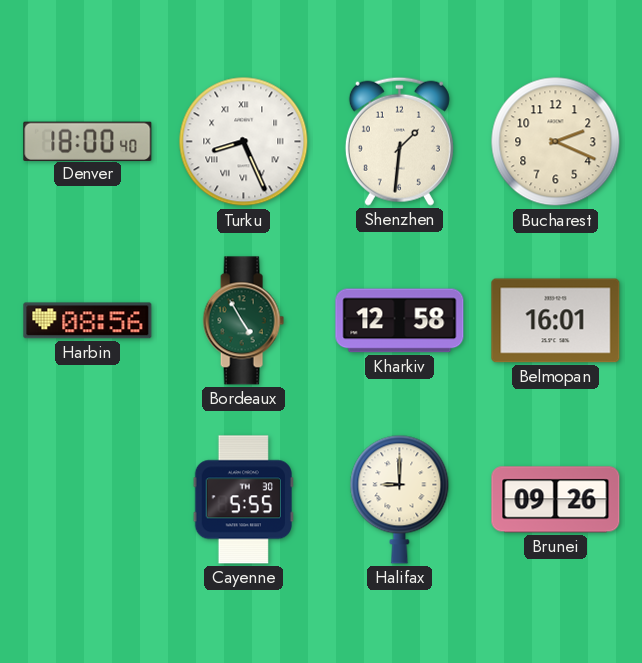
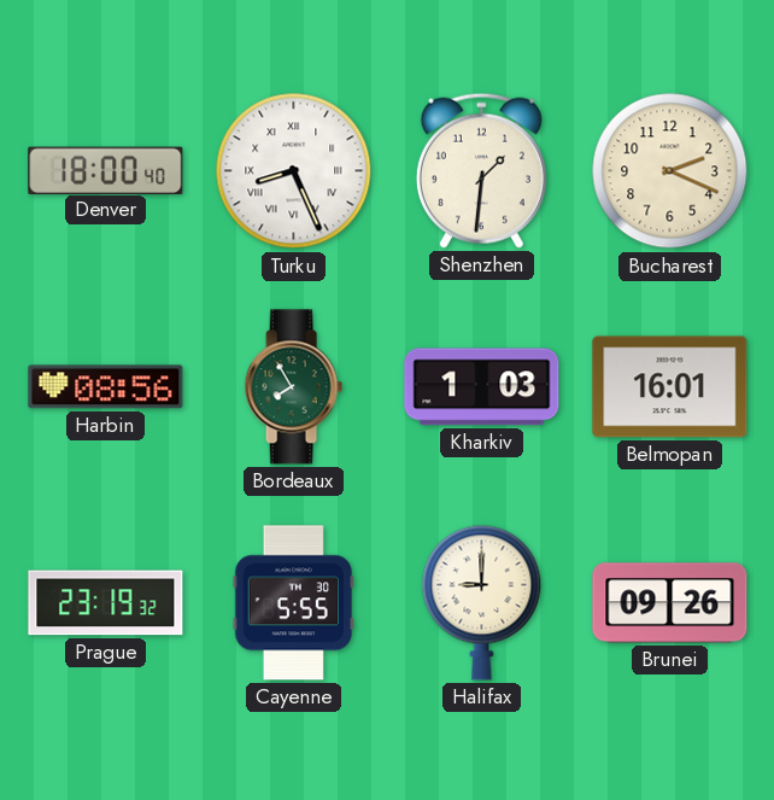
Bordeaux: 4:55 -> 7:55 (293, 387)
Kharkiv: 12:58 -> 1:03 (482, 387)
Prague: none -> 23:19 (106, 603)
